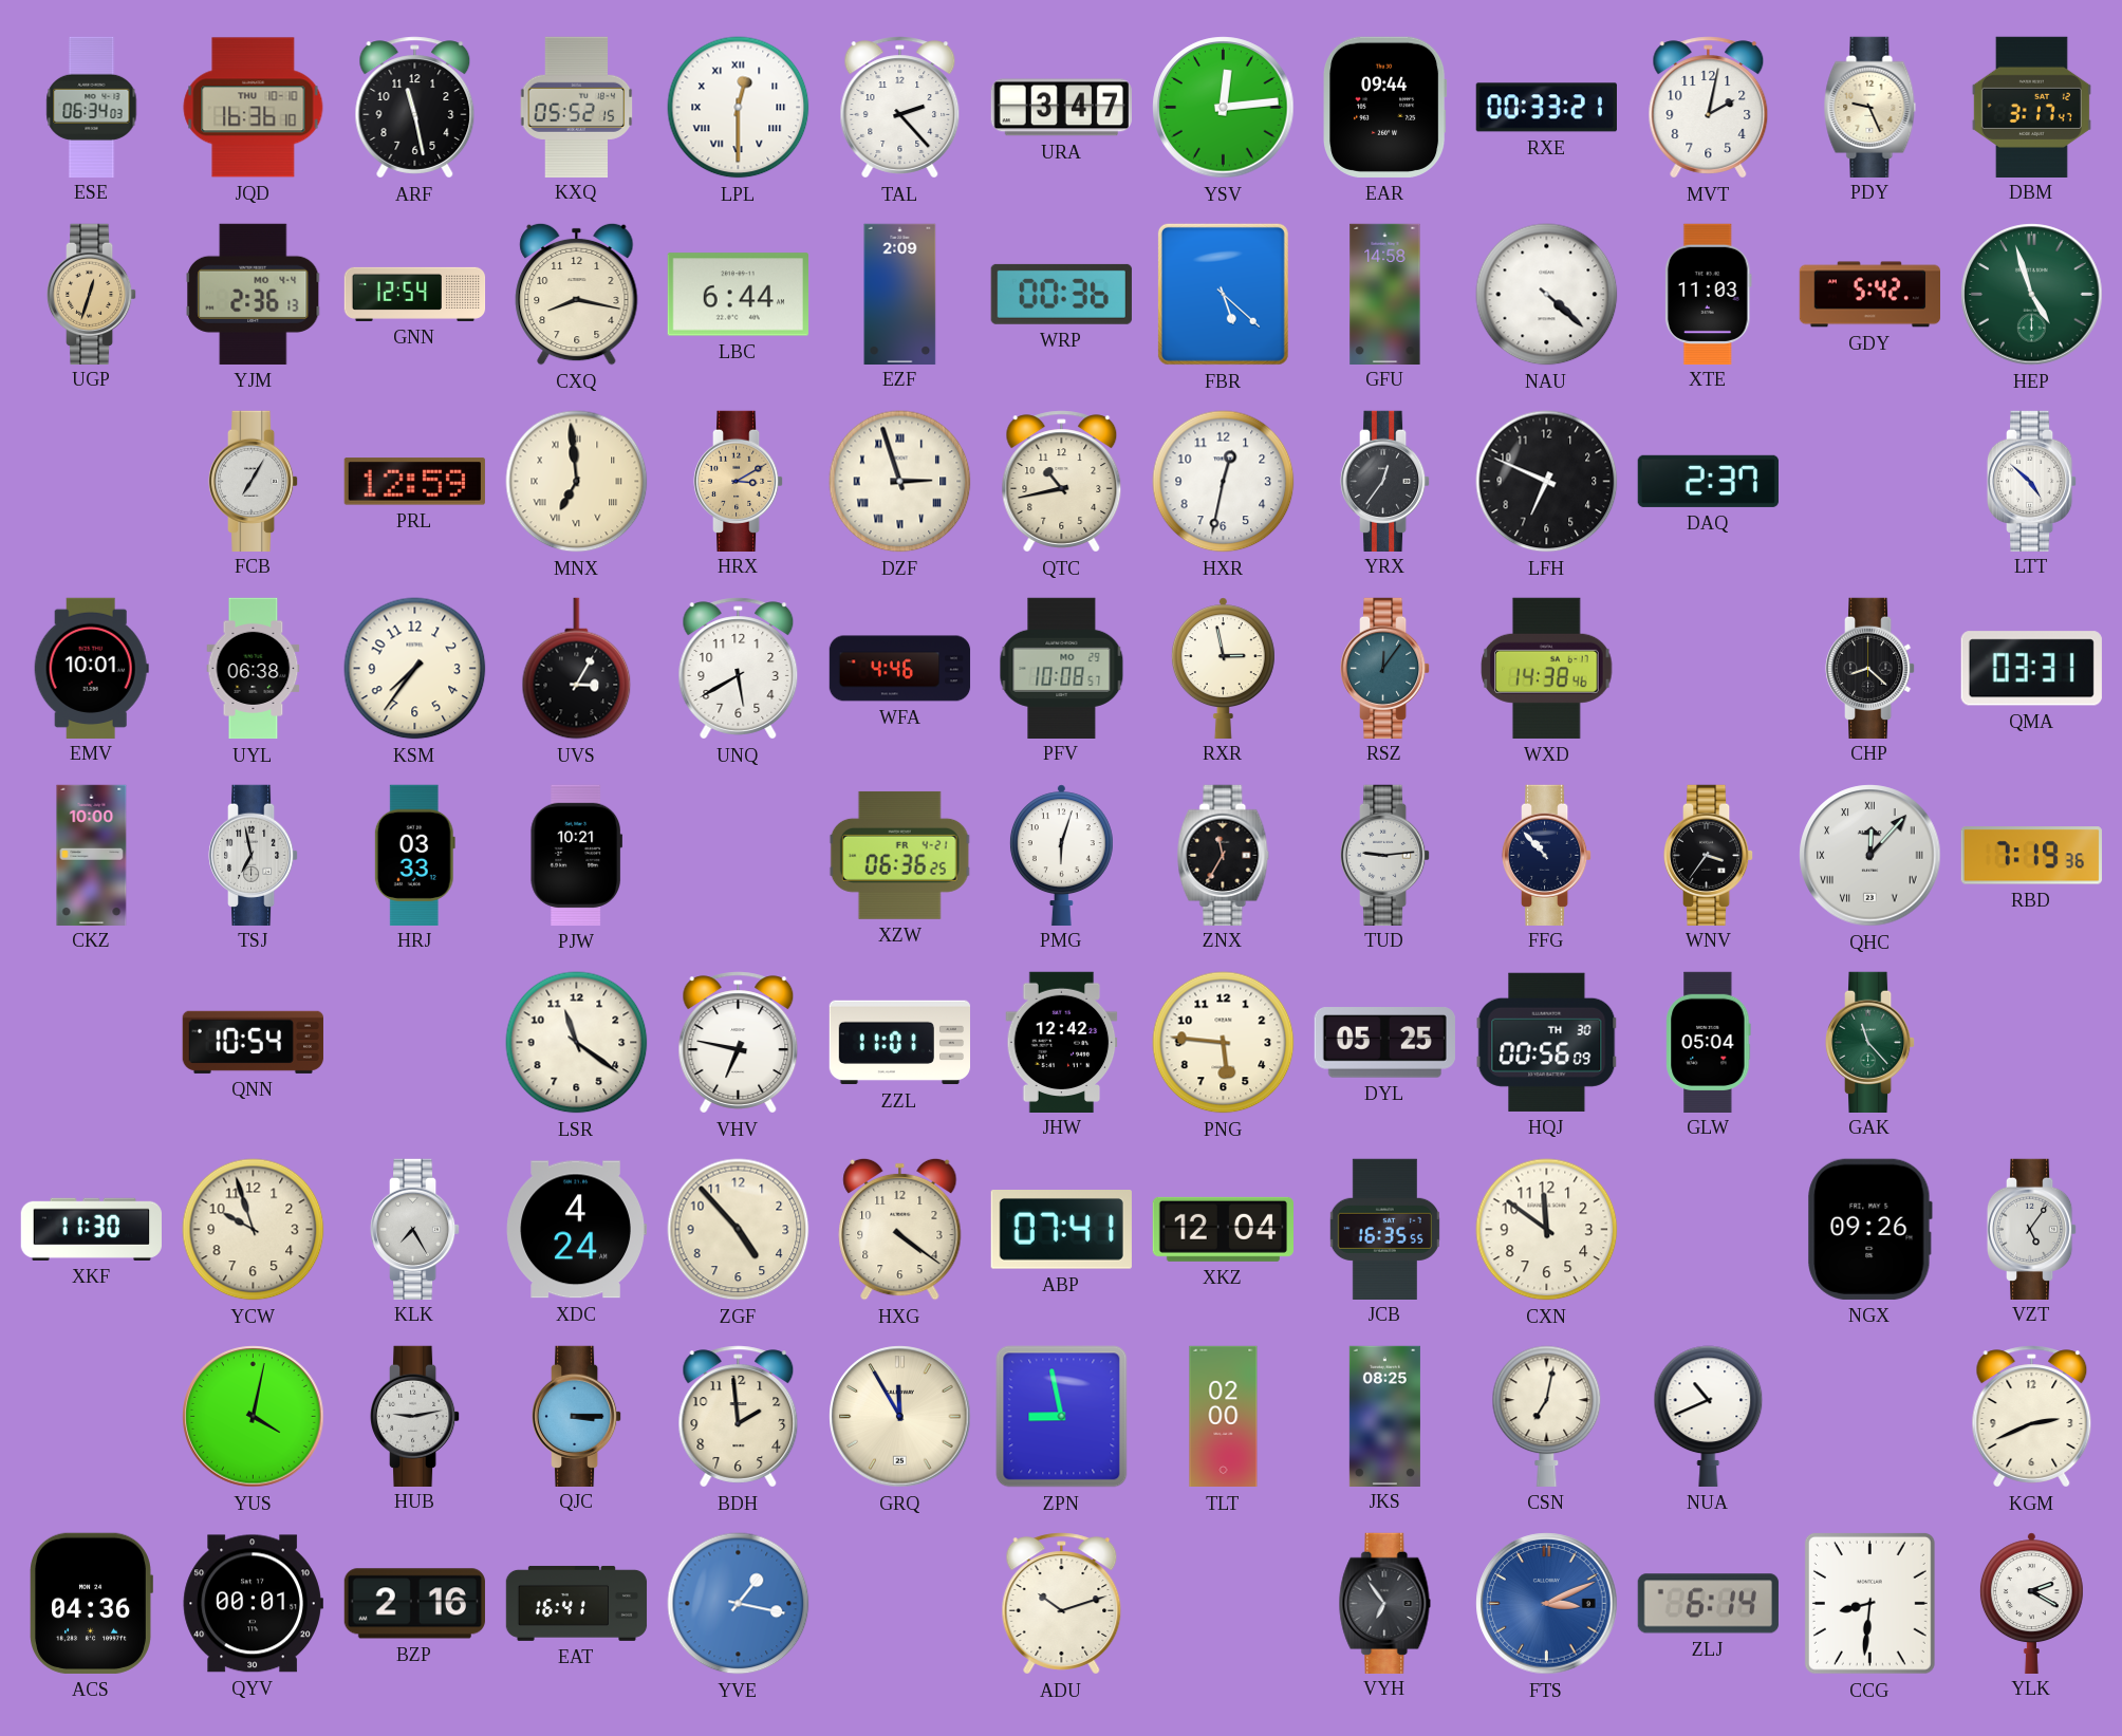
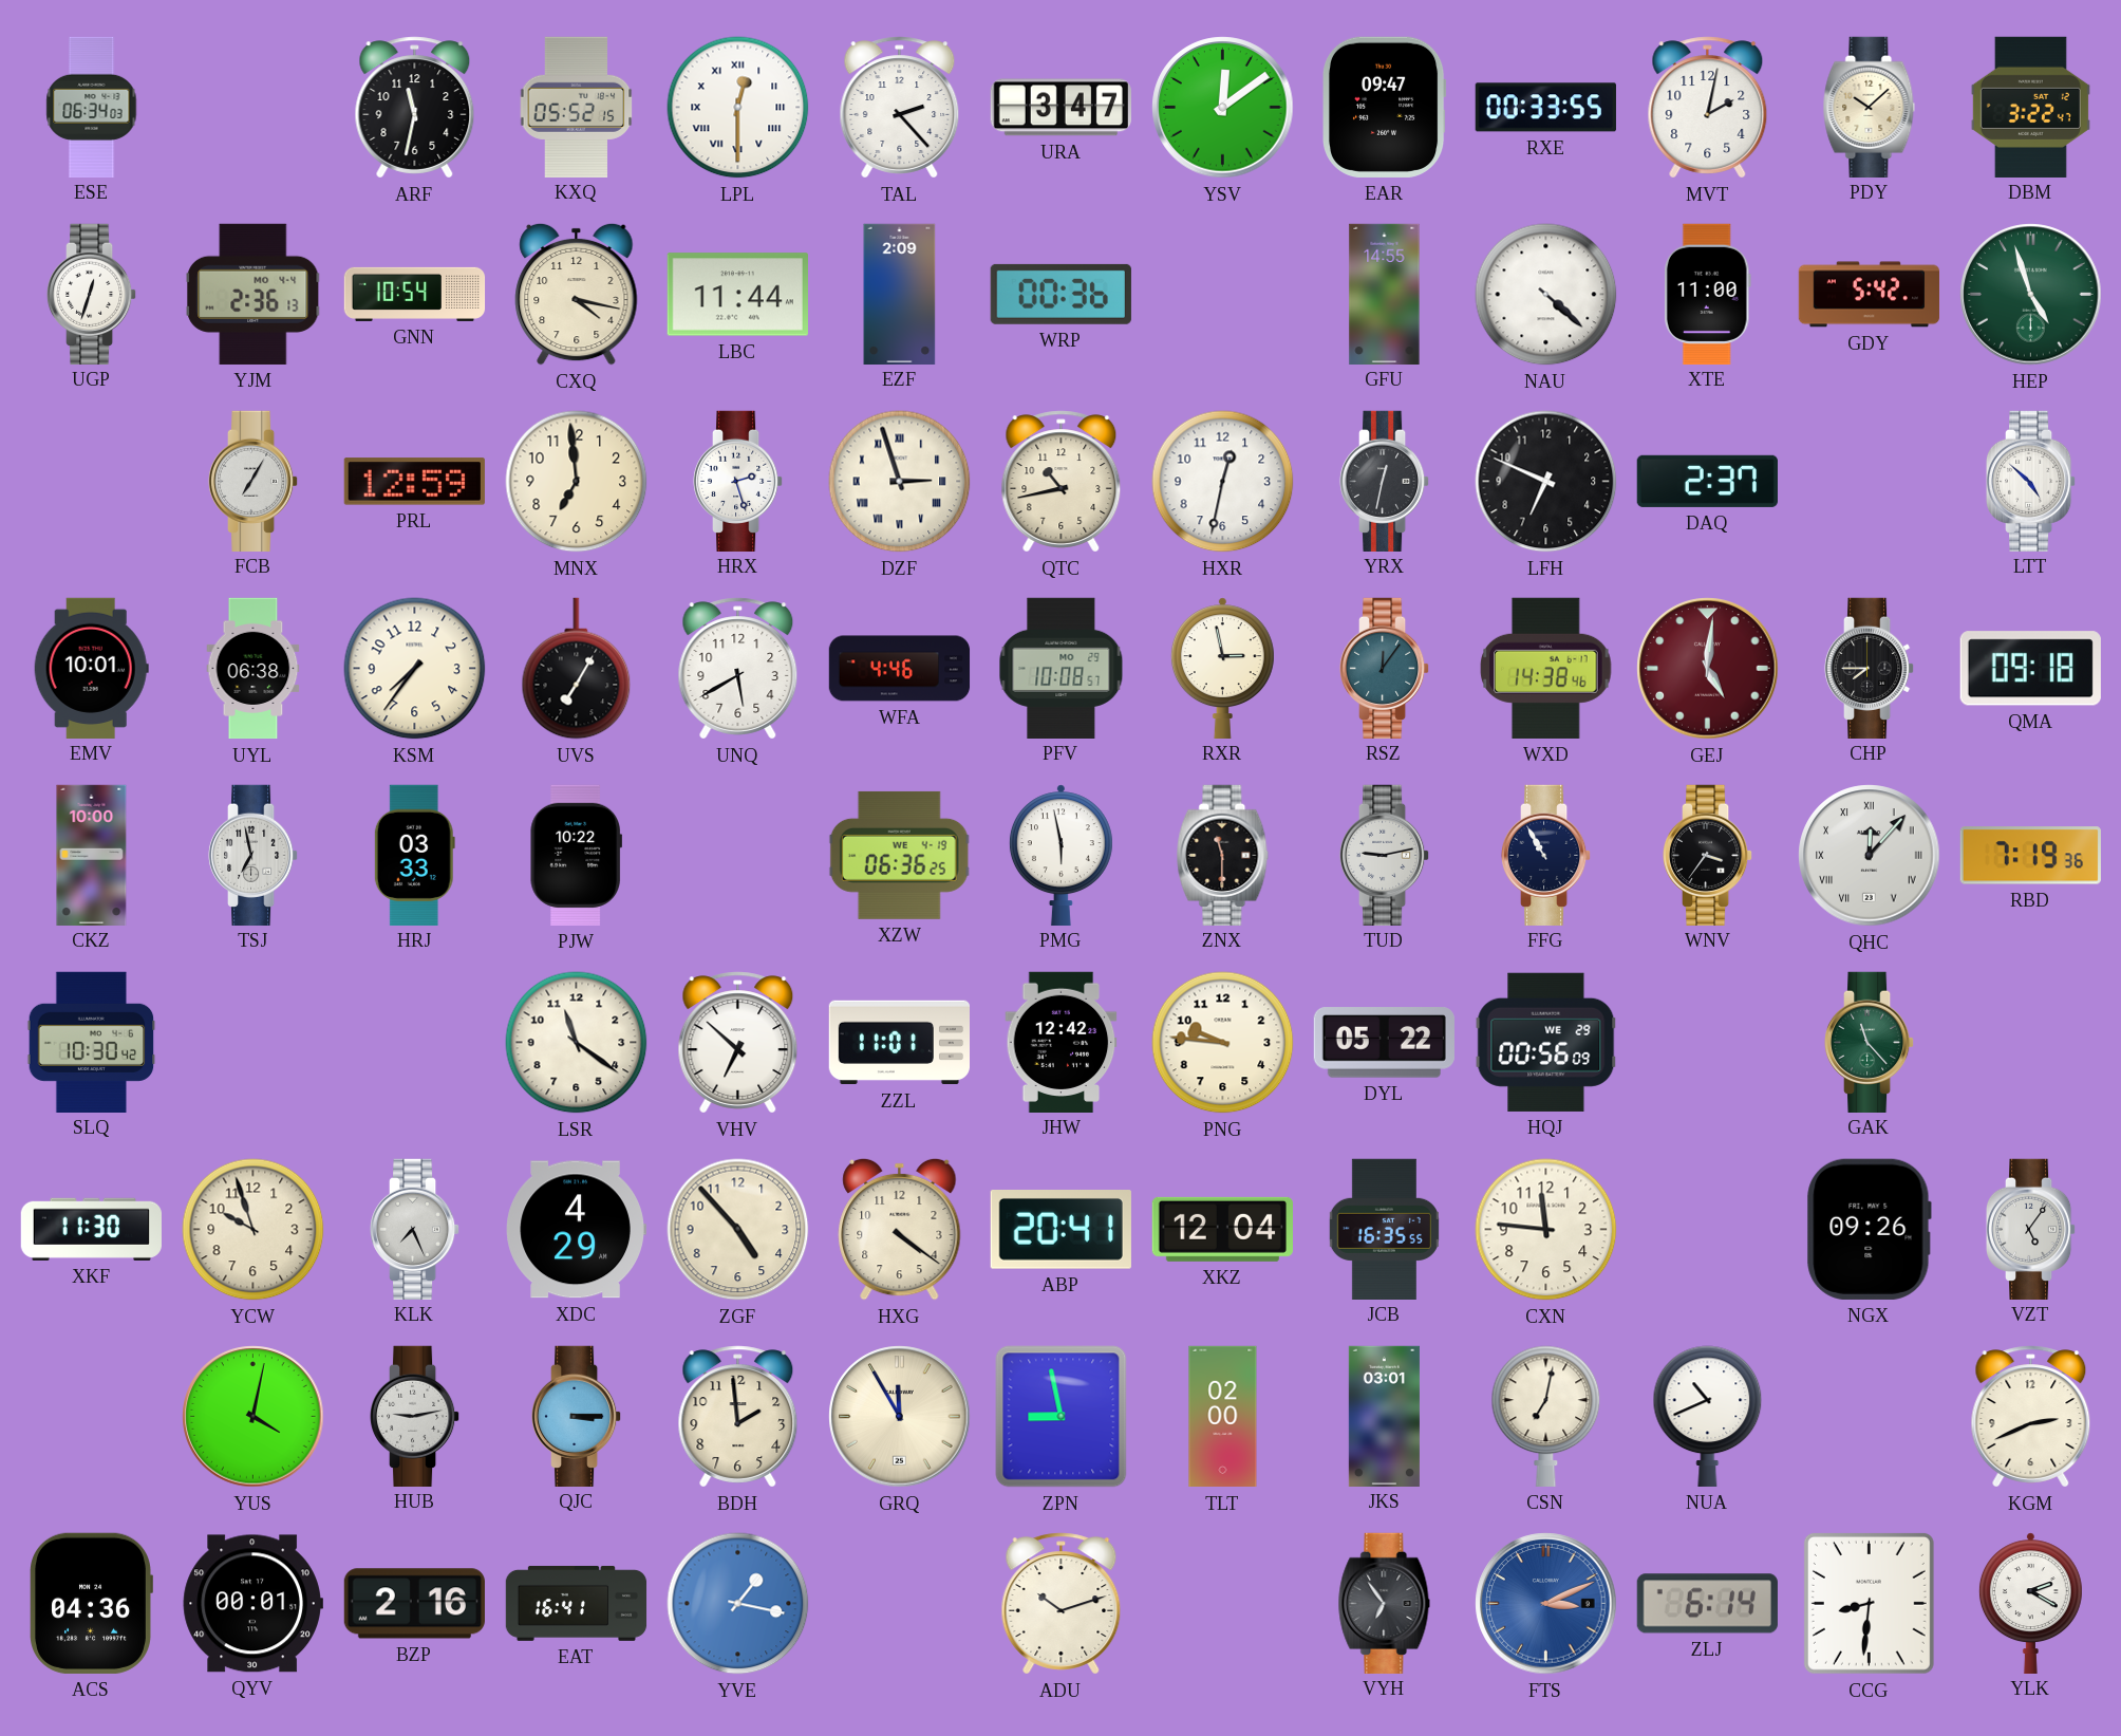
JQD: 16:36 -> none (254, 108)
ARF: 11:28 -> 11:32 (415, 108)
YSV: 12:14 -> 12:09 (1223, 108)
EAR: 09:44 -> 09:47 (1385, 107)
RXE: 00:33:21 -> 00:33:55 (1545, 108)
PDY: 9:26 -> 10:08 (1870, 107)
DBM: 3:17 -> 3:22 (2030, 107)
UGP dial: champagne -> white (92, 294)
GNN: 12:54 -> 10:54 (415, 294)
CXQ: 8:17 -> 4:17 (577, 294)
LBC: 6:44 -> 11:44 (737, 295)
FBR: 5:22 -> none (1223, 294)
GFU: 14:58 -> 14:55 (1385, 294)
XTE: 11:03 -> 11:00 (1707, 294)
MNX numerals: Roman -> Arabic (577, 482)
HRX: 3:10 -> 2:27 (738, 481)
HRX dial: champagne -> white (738, 481)
YRX: 12:36 -> 12:32 (1385, 481)
UVS: 3:05 -> 7:05 (577, 669)
GEJ: none -> 5:01 (1708, 669)
CHP: 8:22 -> 7:45 (1870, 668)
QMA: 03:31 -> 09:18 (2030, 669)
PJW: 10:21 -> 10:22 (576, 855)
XZW date: FR 4-21 -> WE 4-19 (899, 855)
PMG: 6:03 -> 5:58 (1060, 855)
ZNX: 11:35 -> 11:30 (1223, 855)
TUD: 9:14 -> 9:13 (1385, 855)
FFG: 10:53 -> 10:55 (1546, 855)
SLQ: none -> 10:30 (92, 1042)
QNN: 10:54 -> none (253, 1042)
VHV: 6:47 -> 6:52 (738, 1043)
PNG: 5:46 -> 9:46 (1223, 1043)
DYL: 05:25 -> 05:22 (1384, 1043)
HQJ date: TH 30 -> WE 29 (1546, 1042)
GLW: 05:04 -> none (1709, 1042)
KLK: 7:25 -> 7:26 (415, 1229)
XDC: 4:24 -> 4:29 (576, 1230)
ABP: 07:41 -> 20:41 (1060, 1230)
CXN: 11:51 -> 11:46 (1546, 1230)
JKS: 08:25 -> 03:01 (1384, 1416)
